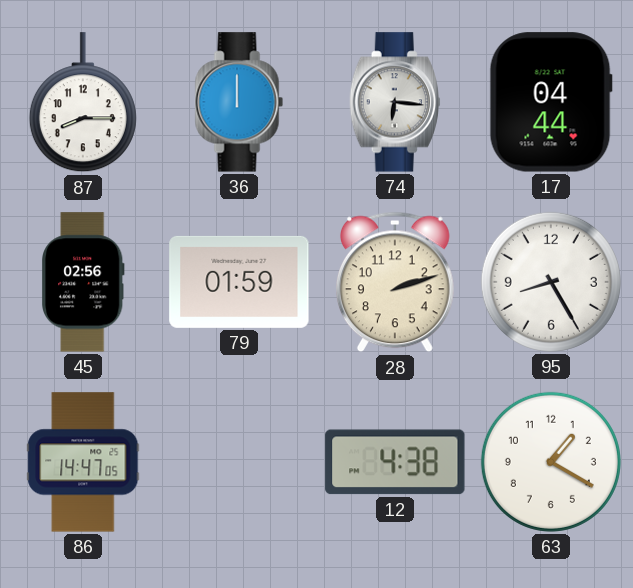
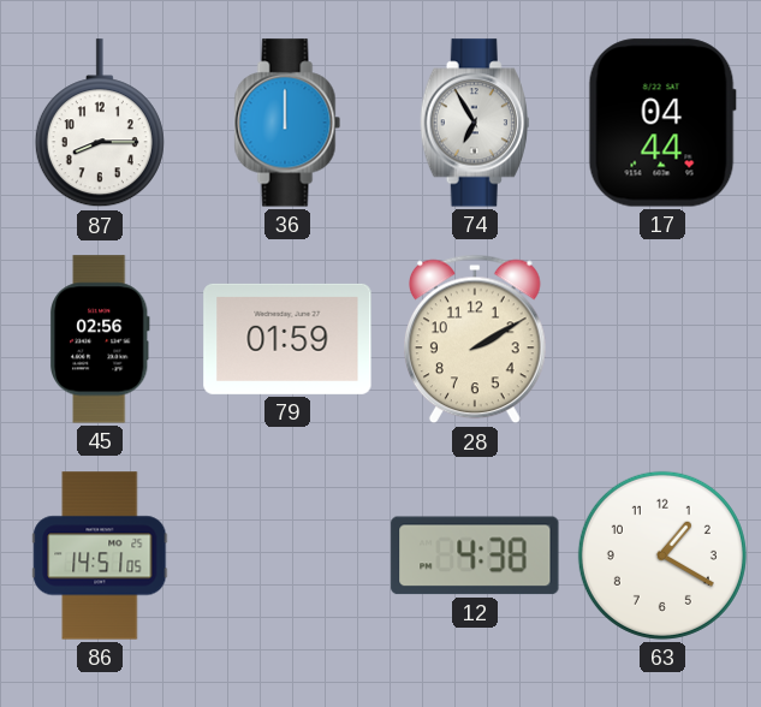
74: 6:16 -> 6:55 (475, 123)
28: 2:12 -> 2:10 (475, 339)
95: 8:25 -> none (551, 282)
86: 14:47 -> 14:51 (100, 555)
